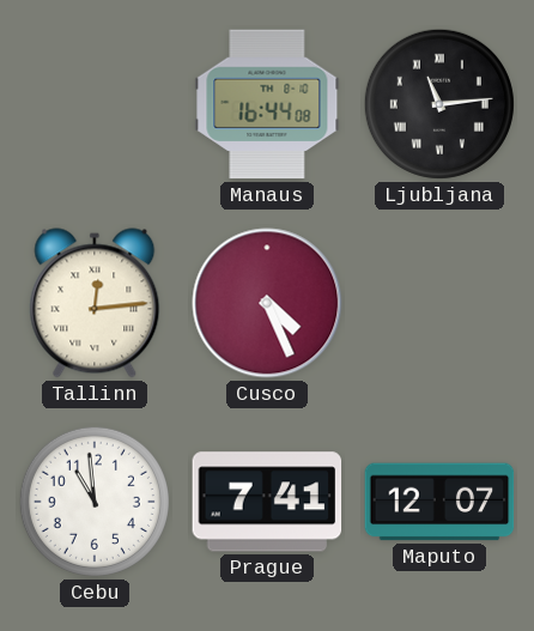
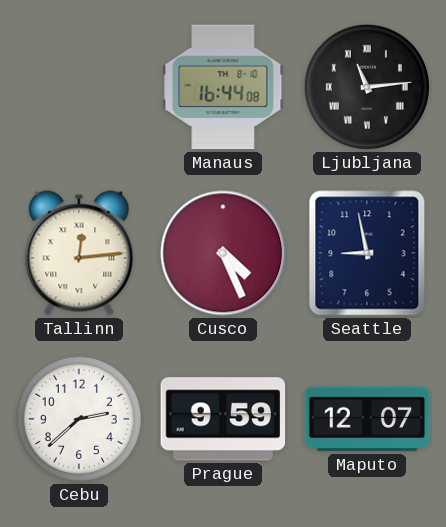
Seattle: none -> 8:58 (367, 253)
Cebu: 10:59 -> 2:38 (79, 419)
Prague: 7:41 -> 9:59 (223, 419)
